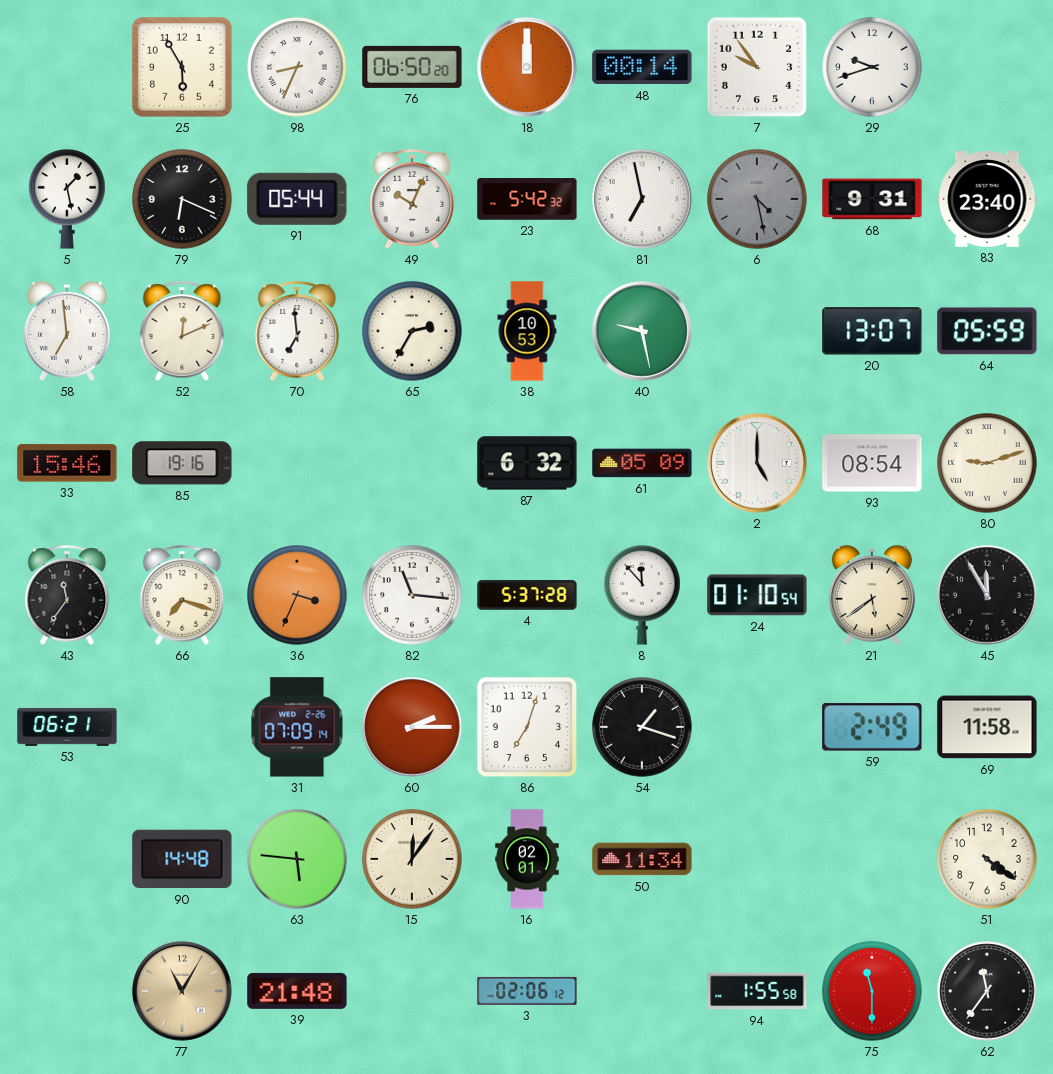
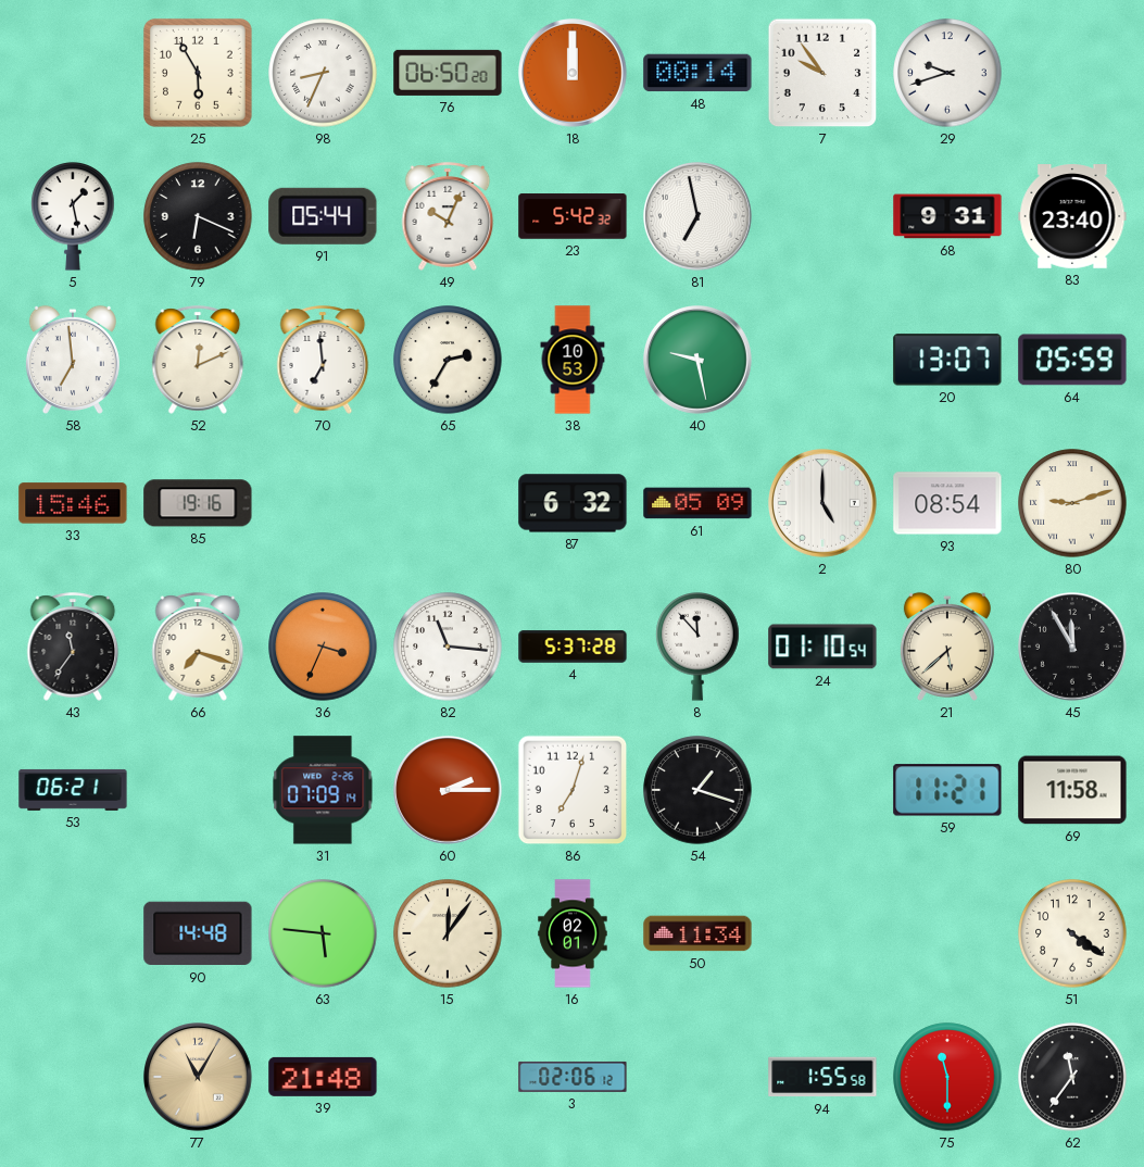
6: 4:28 -> none (757, 199)
21: 5:39 -> 5:38 (947, 647)
59: 2:49 -> 11:21 (947, 790)
